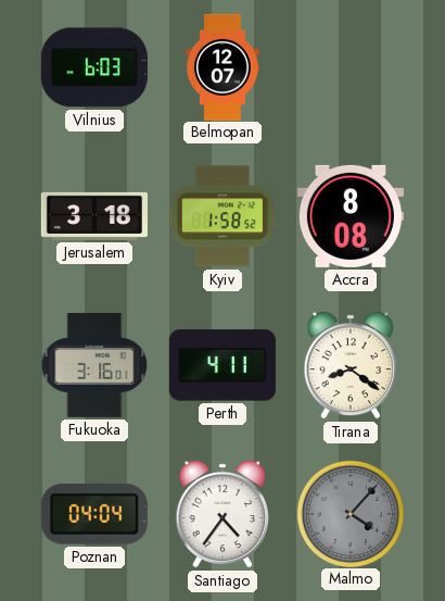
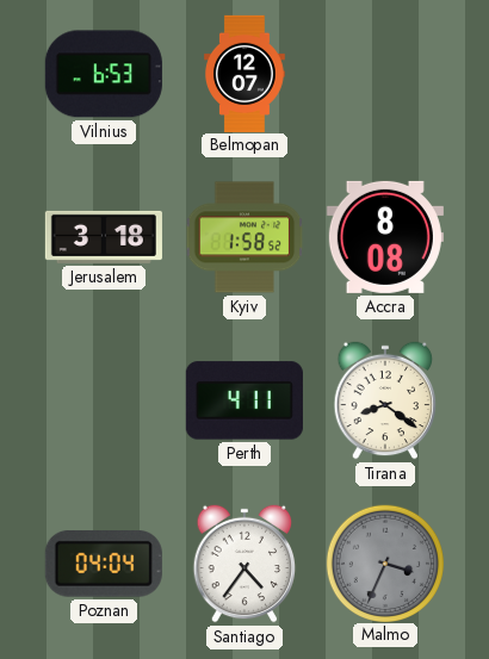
Vilnius: 6:03 -> 6:53 (104, 74)
Fukuoka: 3:16 -> none (94, 365)
Malmo: 4:07 -> 3:34 (384, 562)
